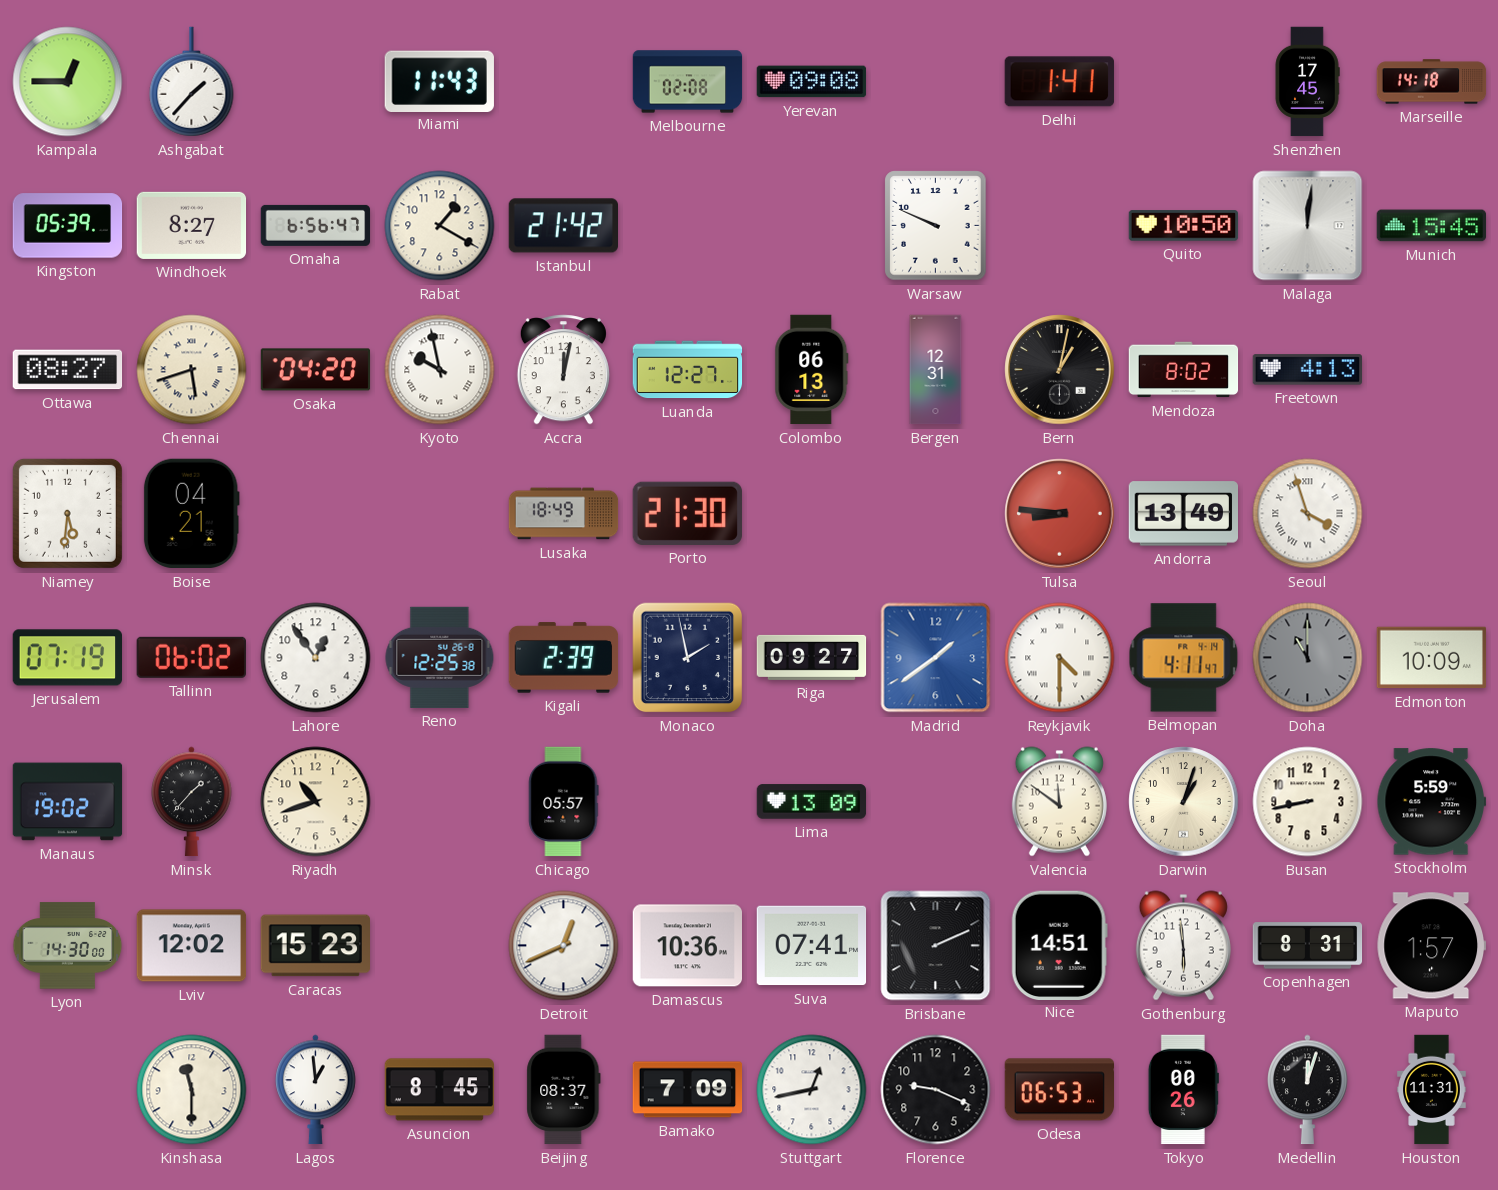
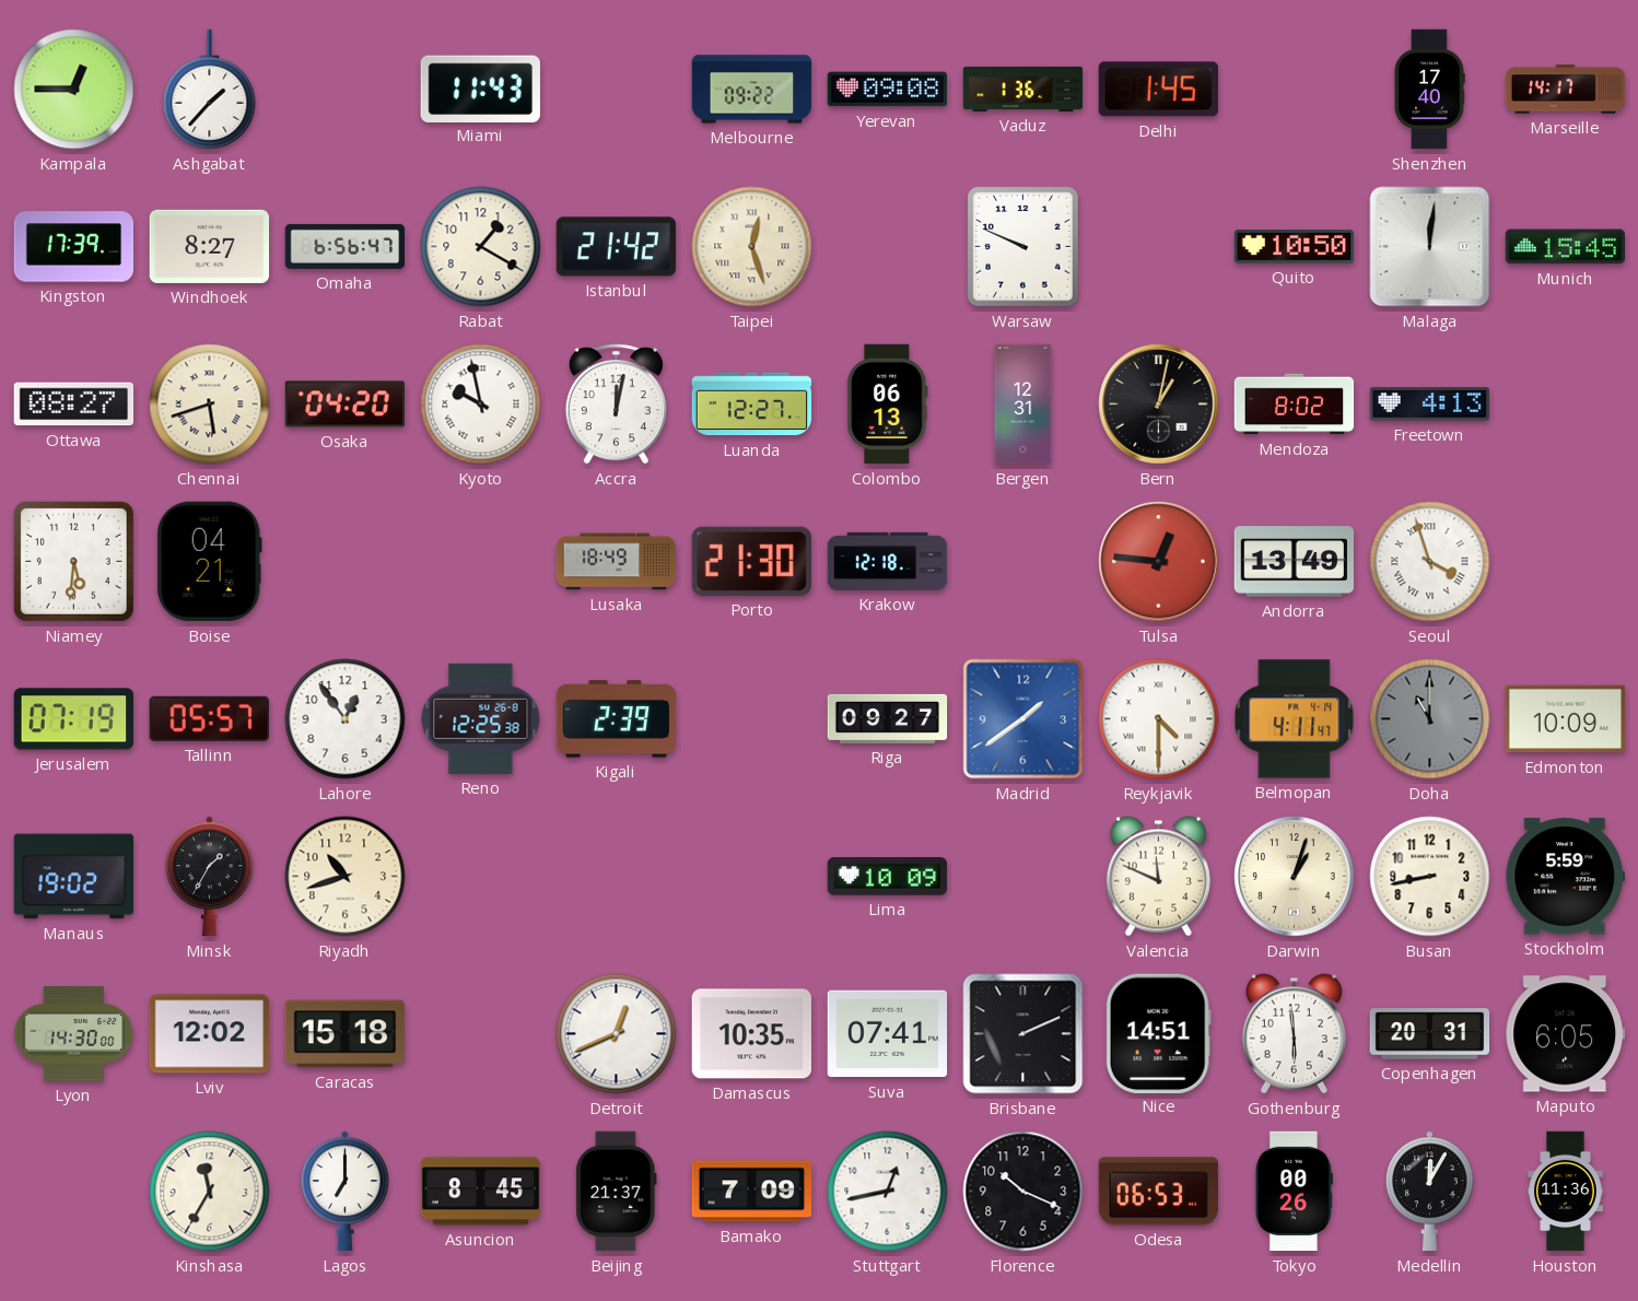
Melbourne: 02:08 -> 09:22 (752, 90)
Vaduz: none -> 1:36 (1023, 89)
Delhi: 1:41 -> 1:45 (1158, 90)
Shenzhen: 17:45 -> 17:40 (1429, 90)
Marseille: 14:18 -> 14:17 (1566, 90)
Kingston: 05:39 -> 17:39 (74, 247)
Taipei: none -> 12:27 (752, 247)
Krakow: none -> 12:18 (888, 561)
Tulsa: 8:46 -> 12:46 (1159, 562)
Tallinn: 06:02 -> 05:57 (209, 718)
Monaco: 1:58 -> none (688, 658)
Minsk: 1:37 -> 1:35 (210, 877)
Chicago: 05:57 -> none (564, 802)
Lima: 13:09 -> 10:09 (888, 877)
Valencia: 11:51 -> 11:49 (1158, 877)
Caracas: 15:23 -> 15:18 (344, 1034)
Damascus: 10:36 -> 10:35 (752, 1034)
Copenhagen: 8:31 -> 20:31 (1430, 1034)
Maputo: 1:57 -> 6:05 (1565, 1034)
Kinshasa: 11:30 -> 11:35 (210, 1192)
Lagos: 12:59 -> 7:00 (346, 1192)
Beijing: 08:37 -> 21:37 (617, 1192)
Florence: 9:19 -> 10:19 (1023, 1192)
Medellin: 12:03 -> 12:05 (1430, 1192)
Houston: 11:31 -> 11:36 (1566, 1192)
